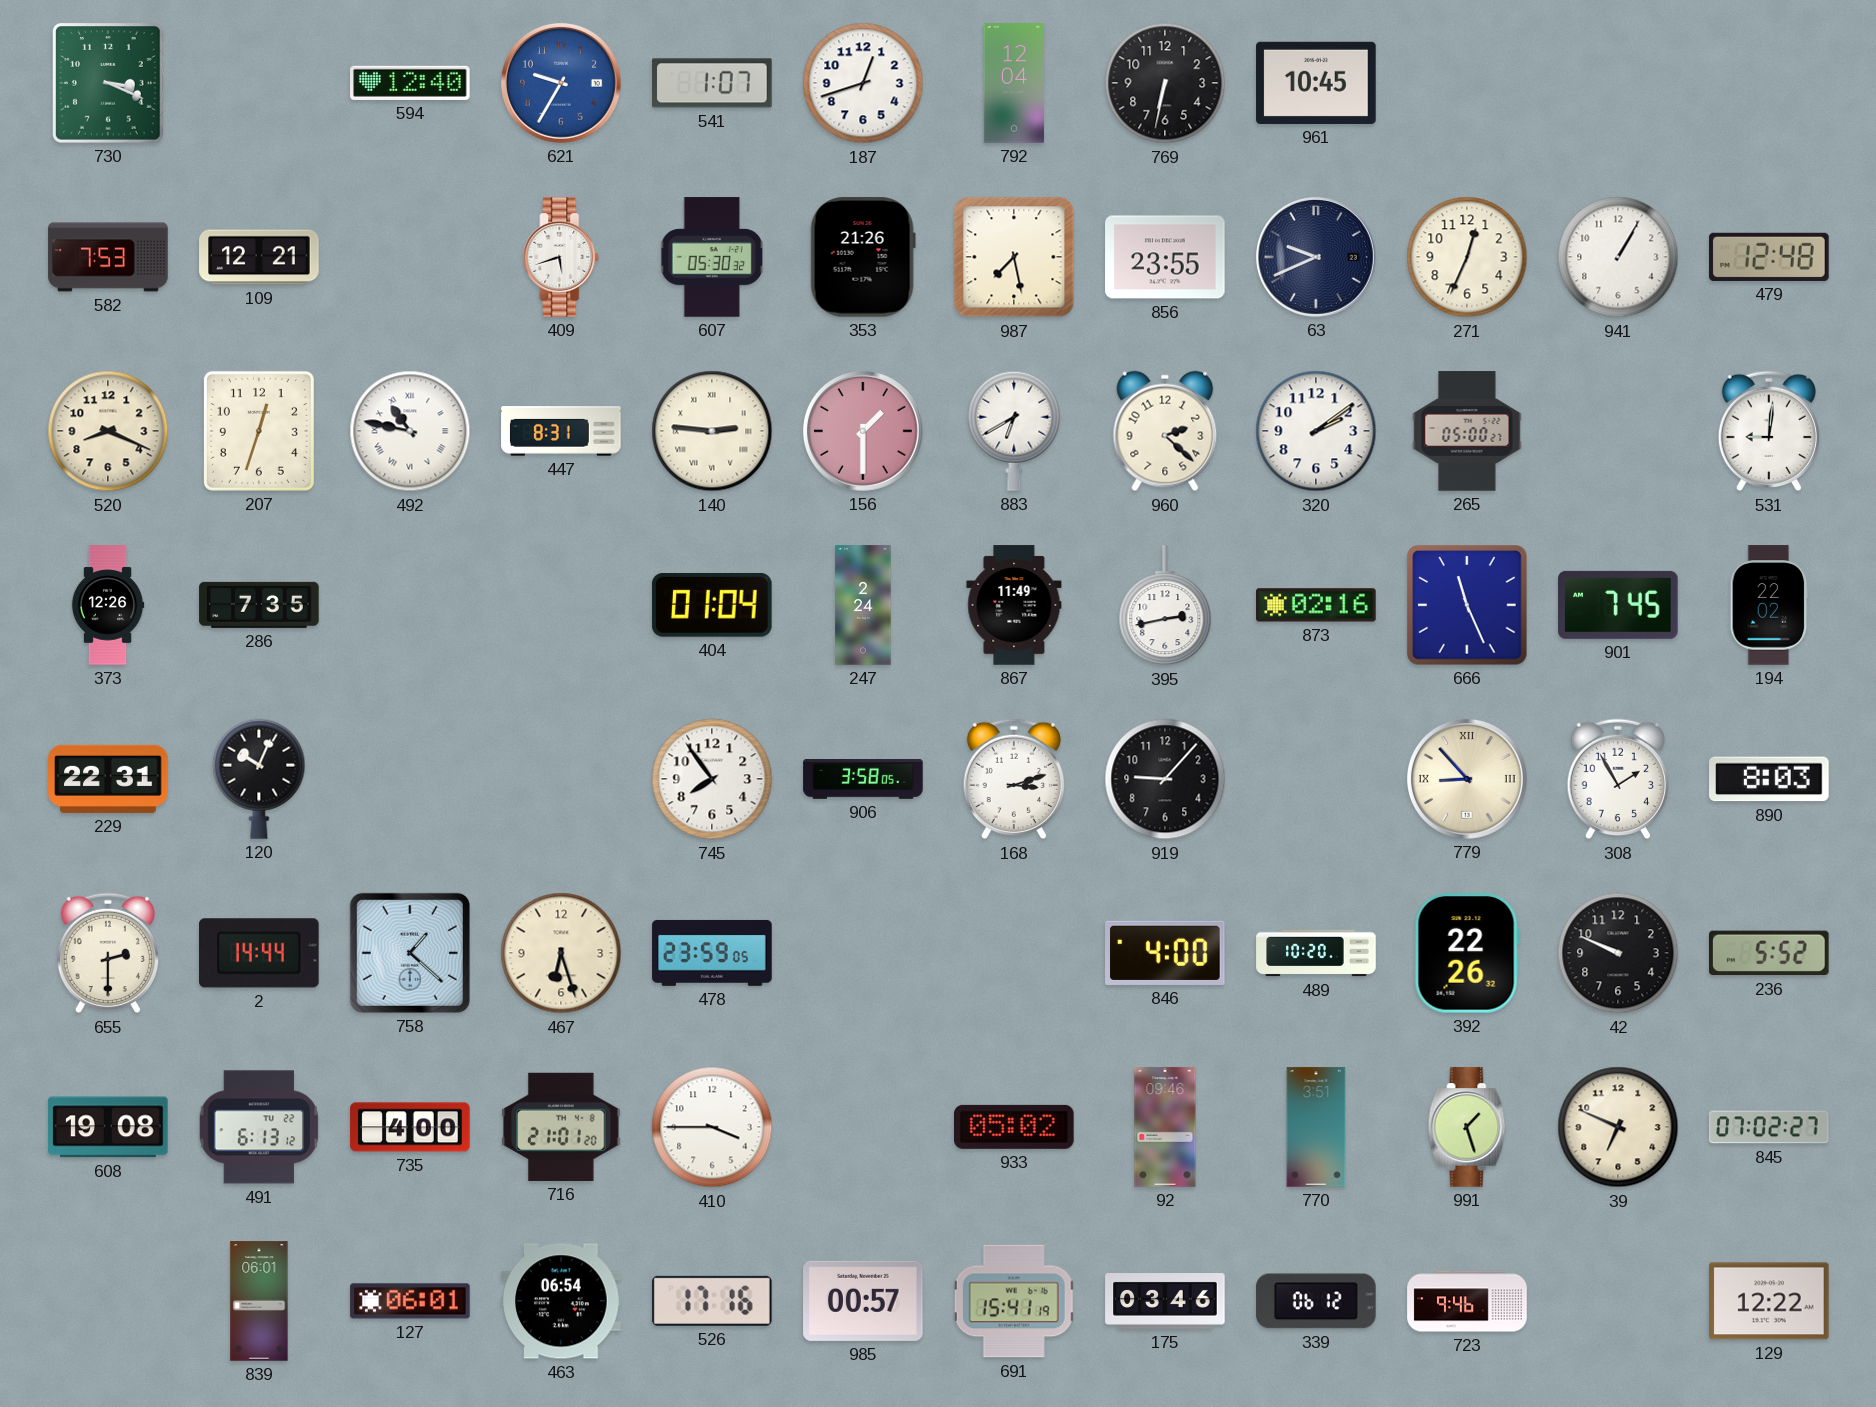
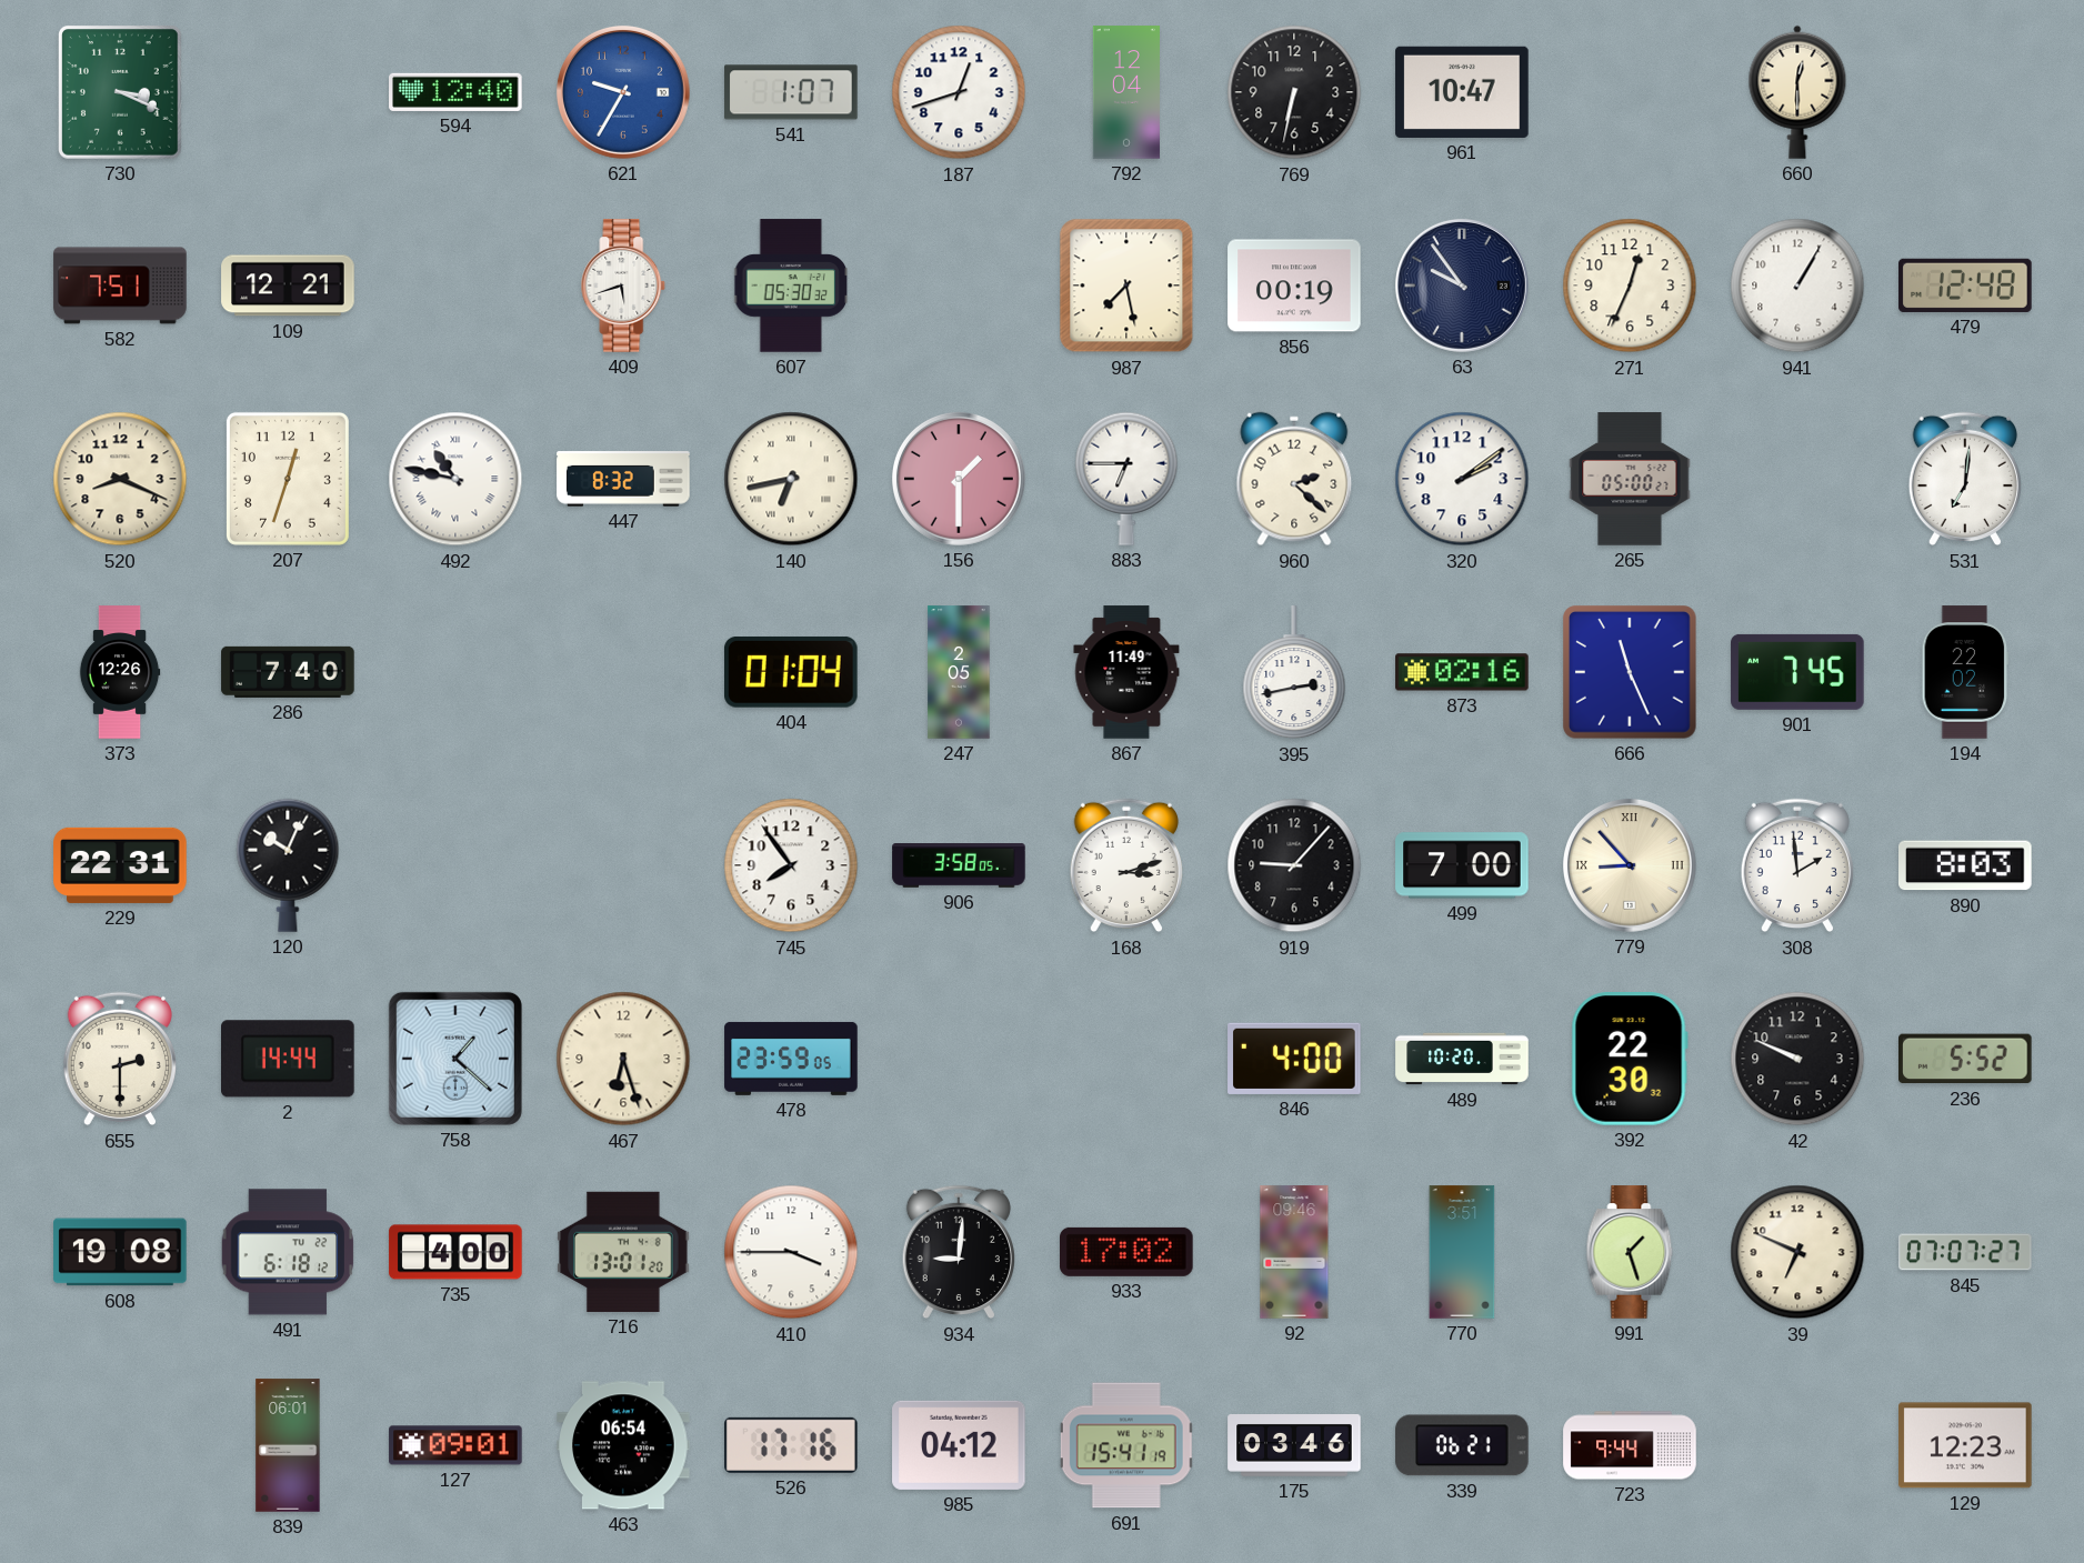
961: 10:45 -> 10:47 (1462, 92)
660: none -> 12:30 (1797, 92)
582: 7:53 -> 7:51 (120, 285)
353: 21:26 -> none (863, 257)
856: 23:55 -> 00:19 (1294, 285)
63: 9:41 -> 9:54 (1462, 285)
447: 8:31 -> 8:32 (623, 479)
140: 2:46 -> 6:43 (791, 479)
883: 6:40 -> 6:45 (1126, 479)
531: 9:01 -> 7:01 (1965, 479)
286: 7:35 -> 7:40 (288, 672)
247: 2:24 -> 2:05 (959, 672)
499: none -> 7:00 (1462, 865)
308: 1:55 -> 1:59 (1797, 865)
392: 22:26 -> 22:30 (1630, 1060)
491: 6:13 -> 6:18 (288, 1252)
716: 21:01 -> 13:01 (623, 1252)
934: none -> 9:01 (959, 1252)
933: 05:02 -> 17:02 (1126, 1252)
845: 07:02 -> 07:07 (1965, 1252)
127: 06:01 -> 09:01 (455, 1445)
985: 00:57 -> 04:12 (959, 1445)
339: 06:12 -> 06:21 (1462, 1445)
723: 9:46 -> 9:44 (1630, 1445)
129: 12:22 -> 12:23 (1965, 1445)
